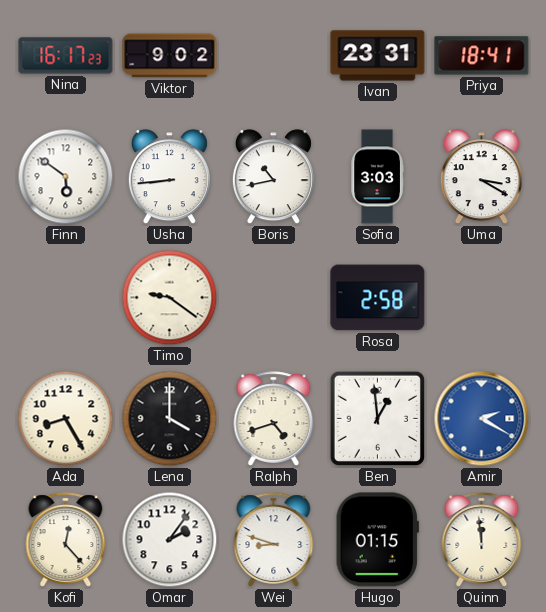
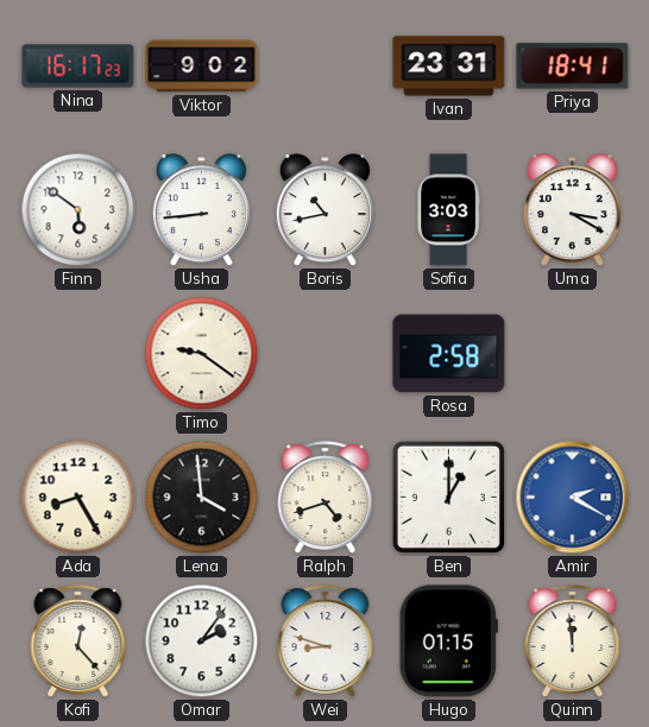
Lena: 4:00 -> 3:59 (202, 498)
Ben: 12:59 -> 1:00 (448, 497)
